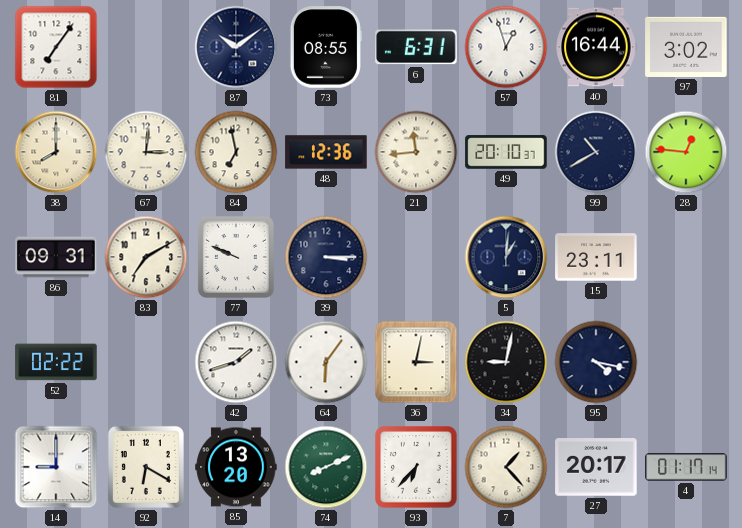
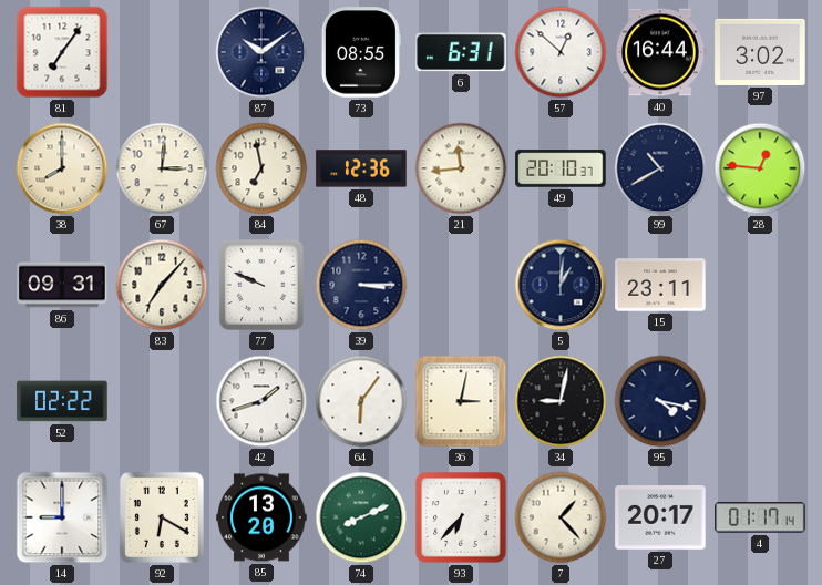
57: 12:57 -> 12:52 (561, 52)
83: 7:10 -> 7:07 (162, 285)
